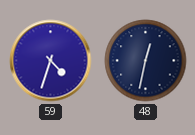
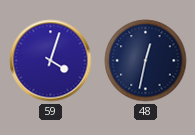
59: 4:33 -> 4:03 (51, 61)
